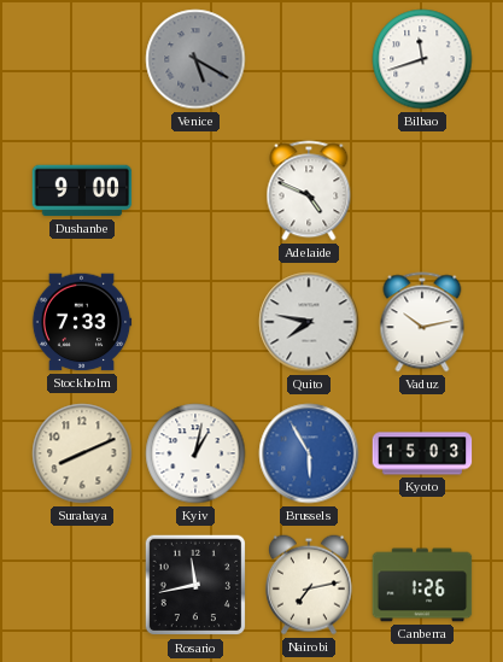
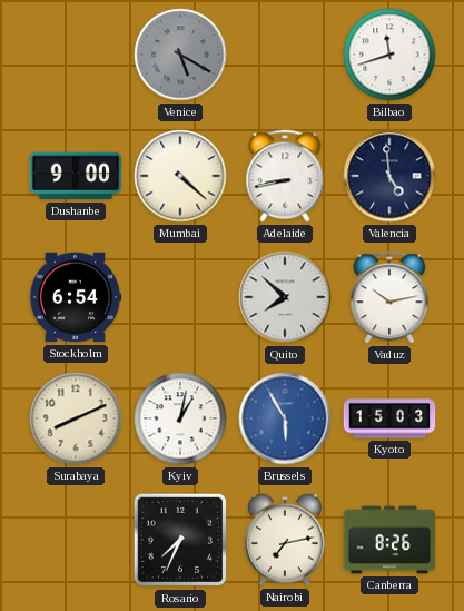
Mumbai: none -> 4:22 (180, 176)
Adelaide: 4:49 -> 8:43 (285, 176)
Valencia: none -> 4:59 (389, 176)
Stockholm: 7:33 -> 6:54 (76, 297)
Quito: 7:47 -> 7:52 (285, 297)
Rosario: 11:43 -> 7:34 (180, 540)
Canberra: 1:26 -> 8:26 (389, 540)
